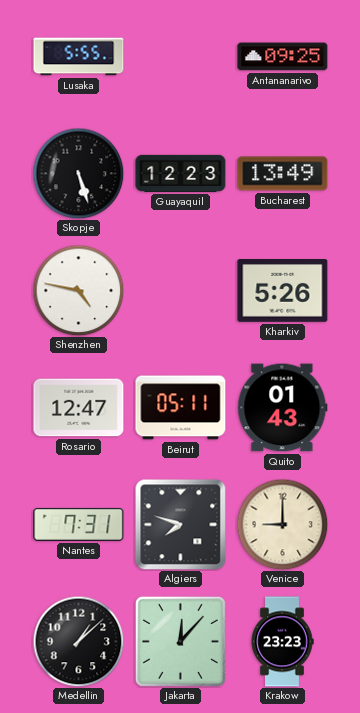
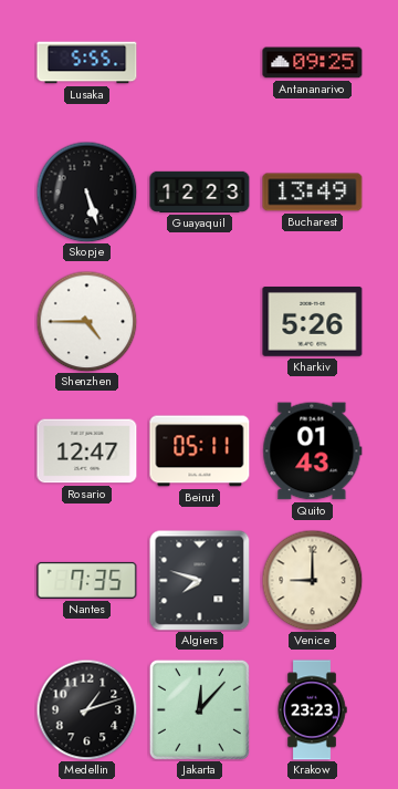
Shenzhen: 4:47 -> 4:45 (86, 321)
Nantes: 7:31 -> 7:35 (87, 580)
Medellin: 1:08 -> 1:12 (86, 709)
